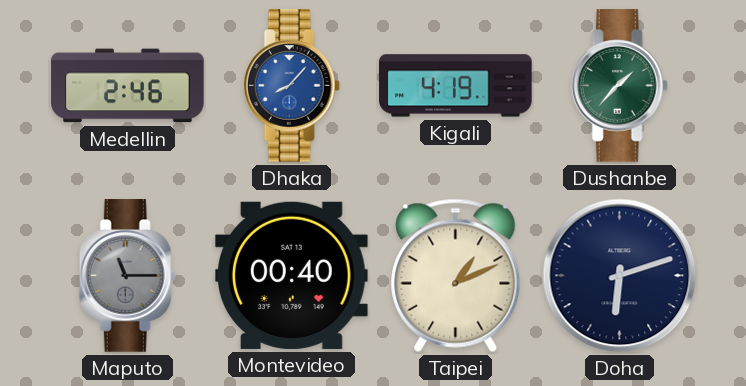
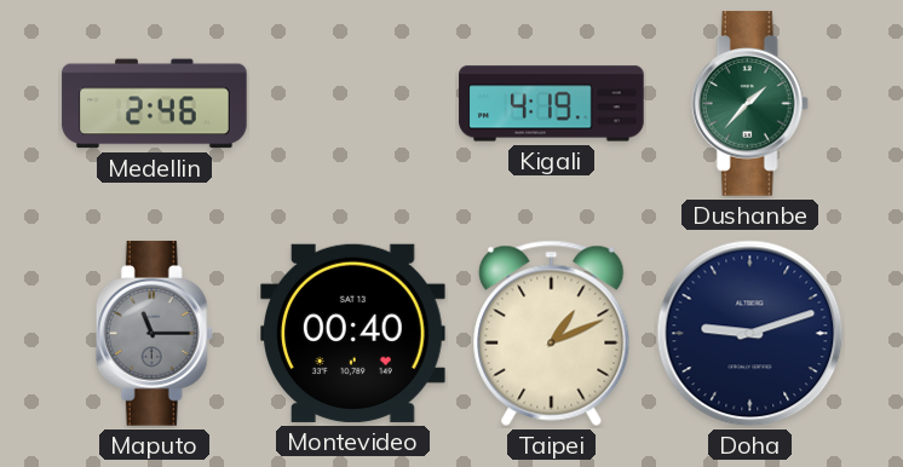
Dhaka: 8:07 -> none (291, 86)
Doha: 6:12 -> 9:12 (750, 334)
